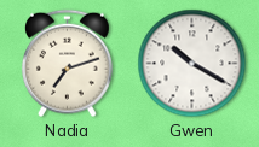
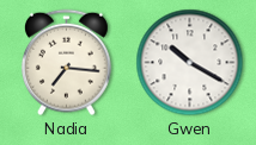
Nadia: 7:12 -> 7:16 (66, 63)
